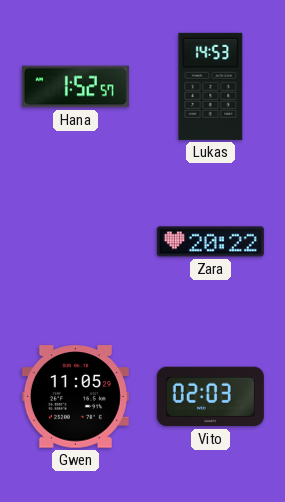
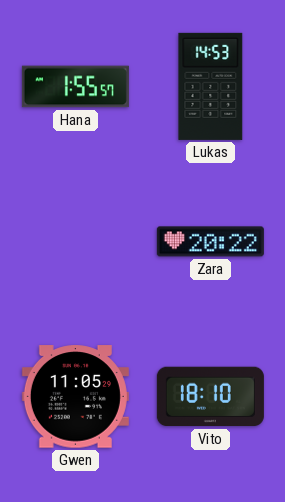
Hana: 1:52 -> 1:55 (75, 87)
Vito: 02:03 -> 18:10 (210, 397)
